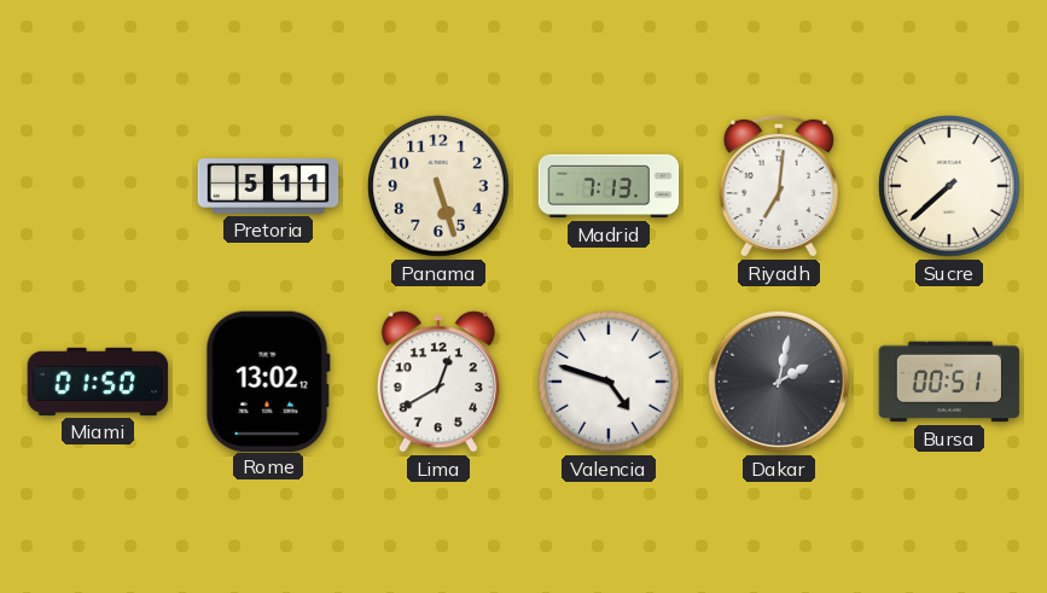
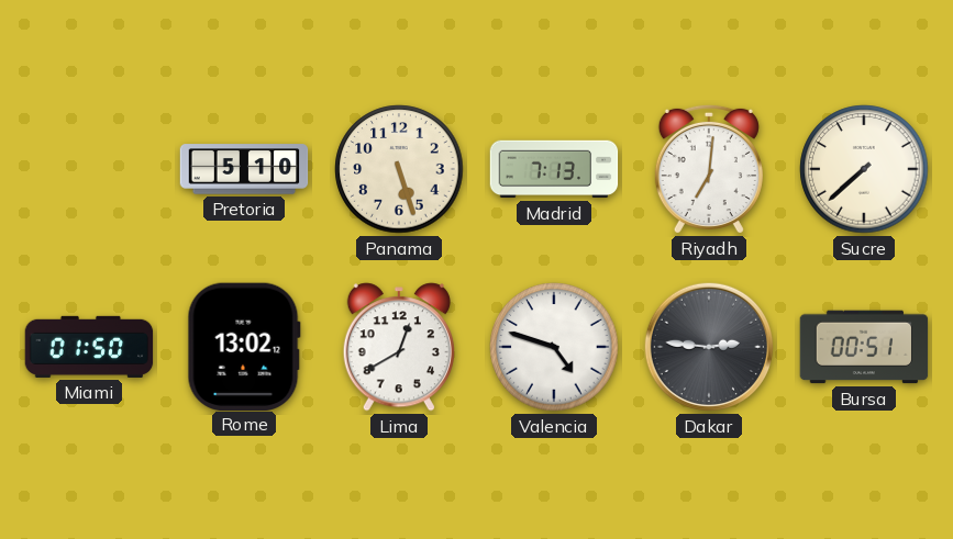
Pretoria: 5:11 -> 5:10 (244, 169)
Dakar: 2:02 -> 2:46 (709, 347)
